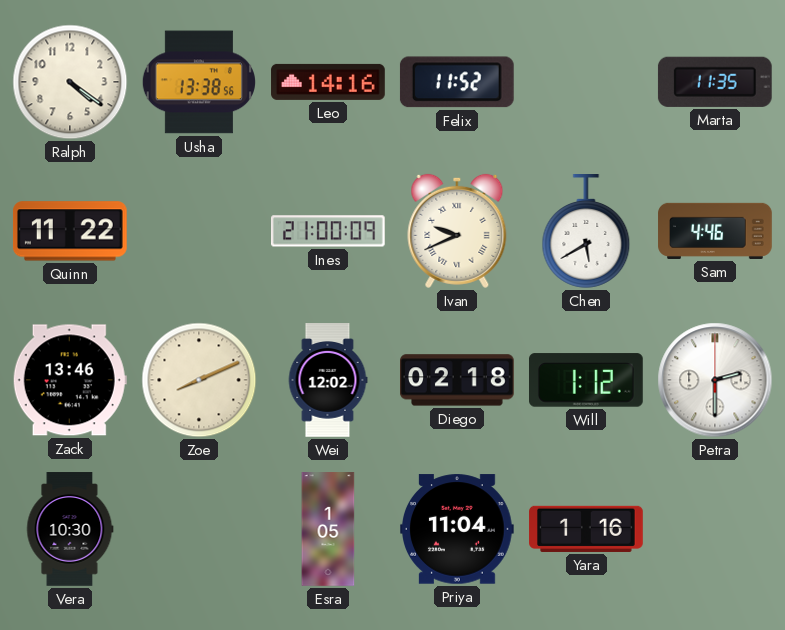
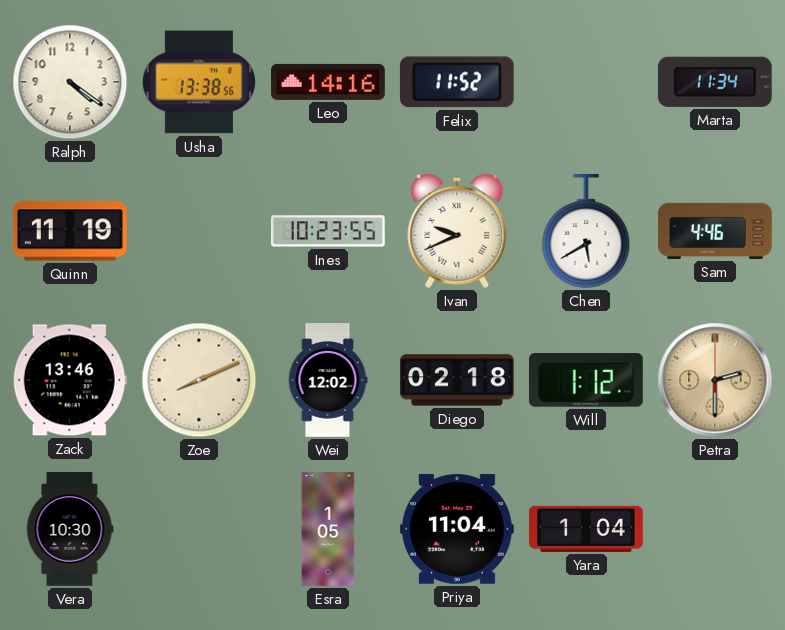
Marta: 11:35 -> 11:34 (715, 82)
Quinn: 11:22 -> 11:19 (70, 231)
Ines: 21:00 -> 10:23 (329, 231)
Petra dial: white -> champagne (715, 380)
Yara: 1:16 -> 1:04 (586, 529)
